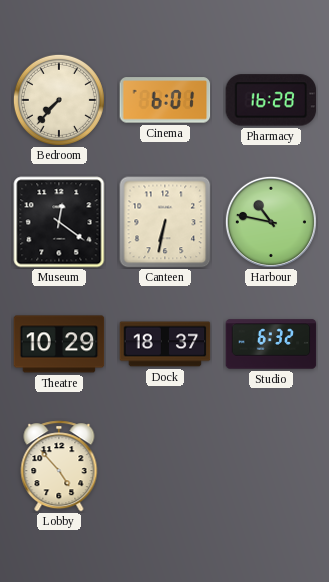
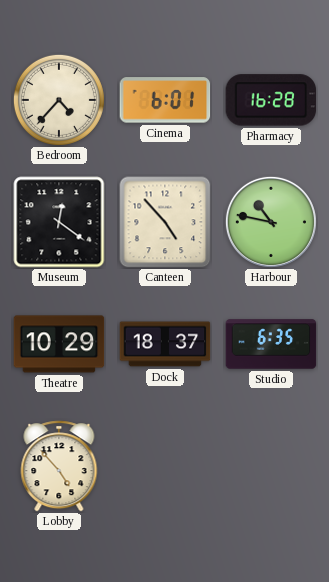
Bedroom: 7:37 -> 4:37 (59, 100)
Canteen: 6:32 -> 4:53 (165, 222)
Studio: 6:32 -> 6:35 (271, 344)
